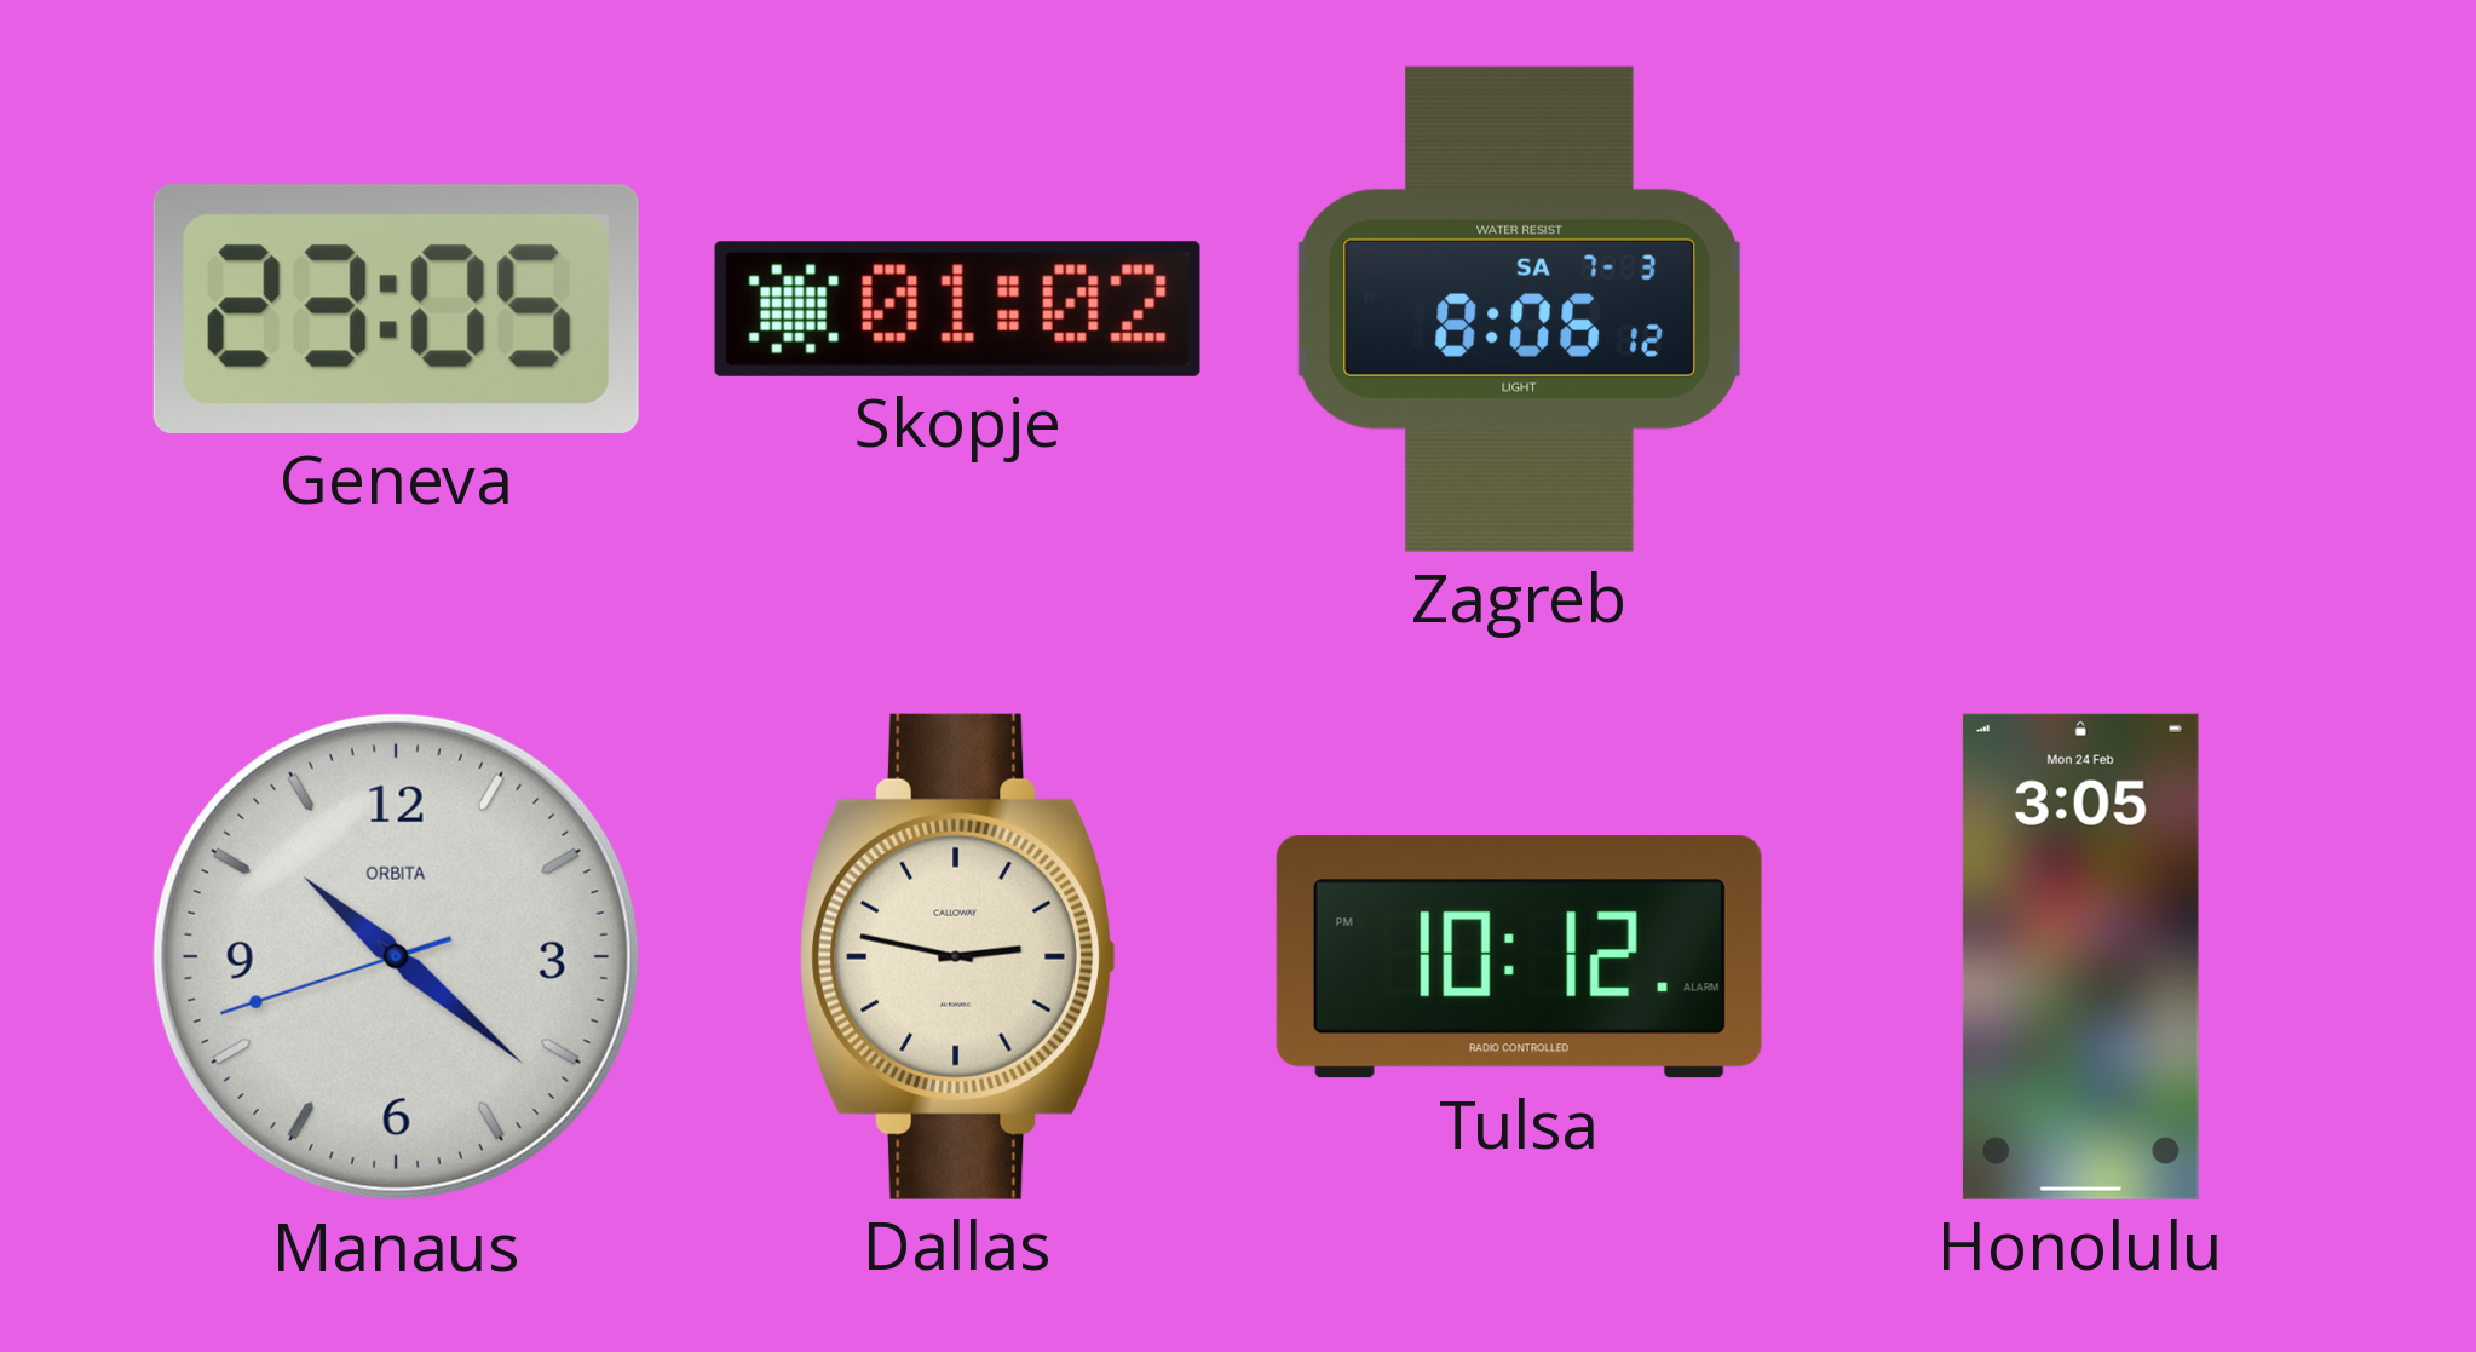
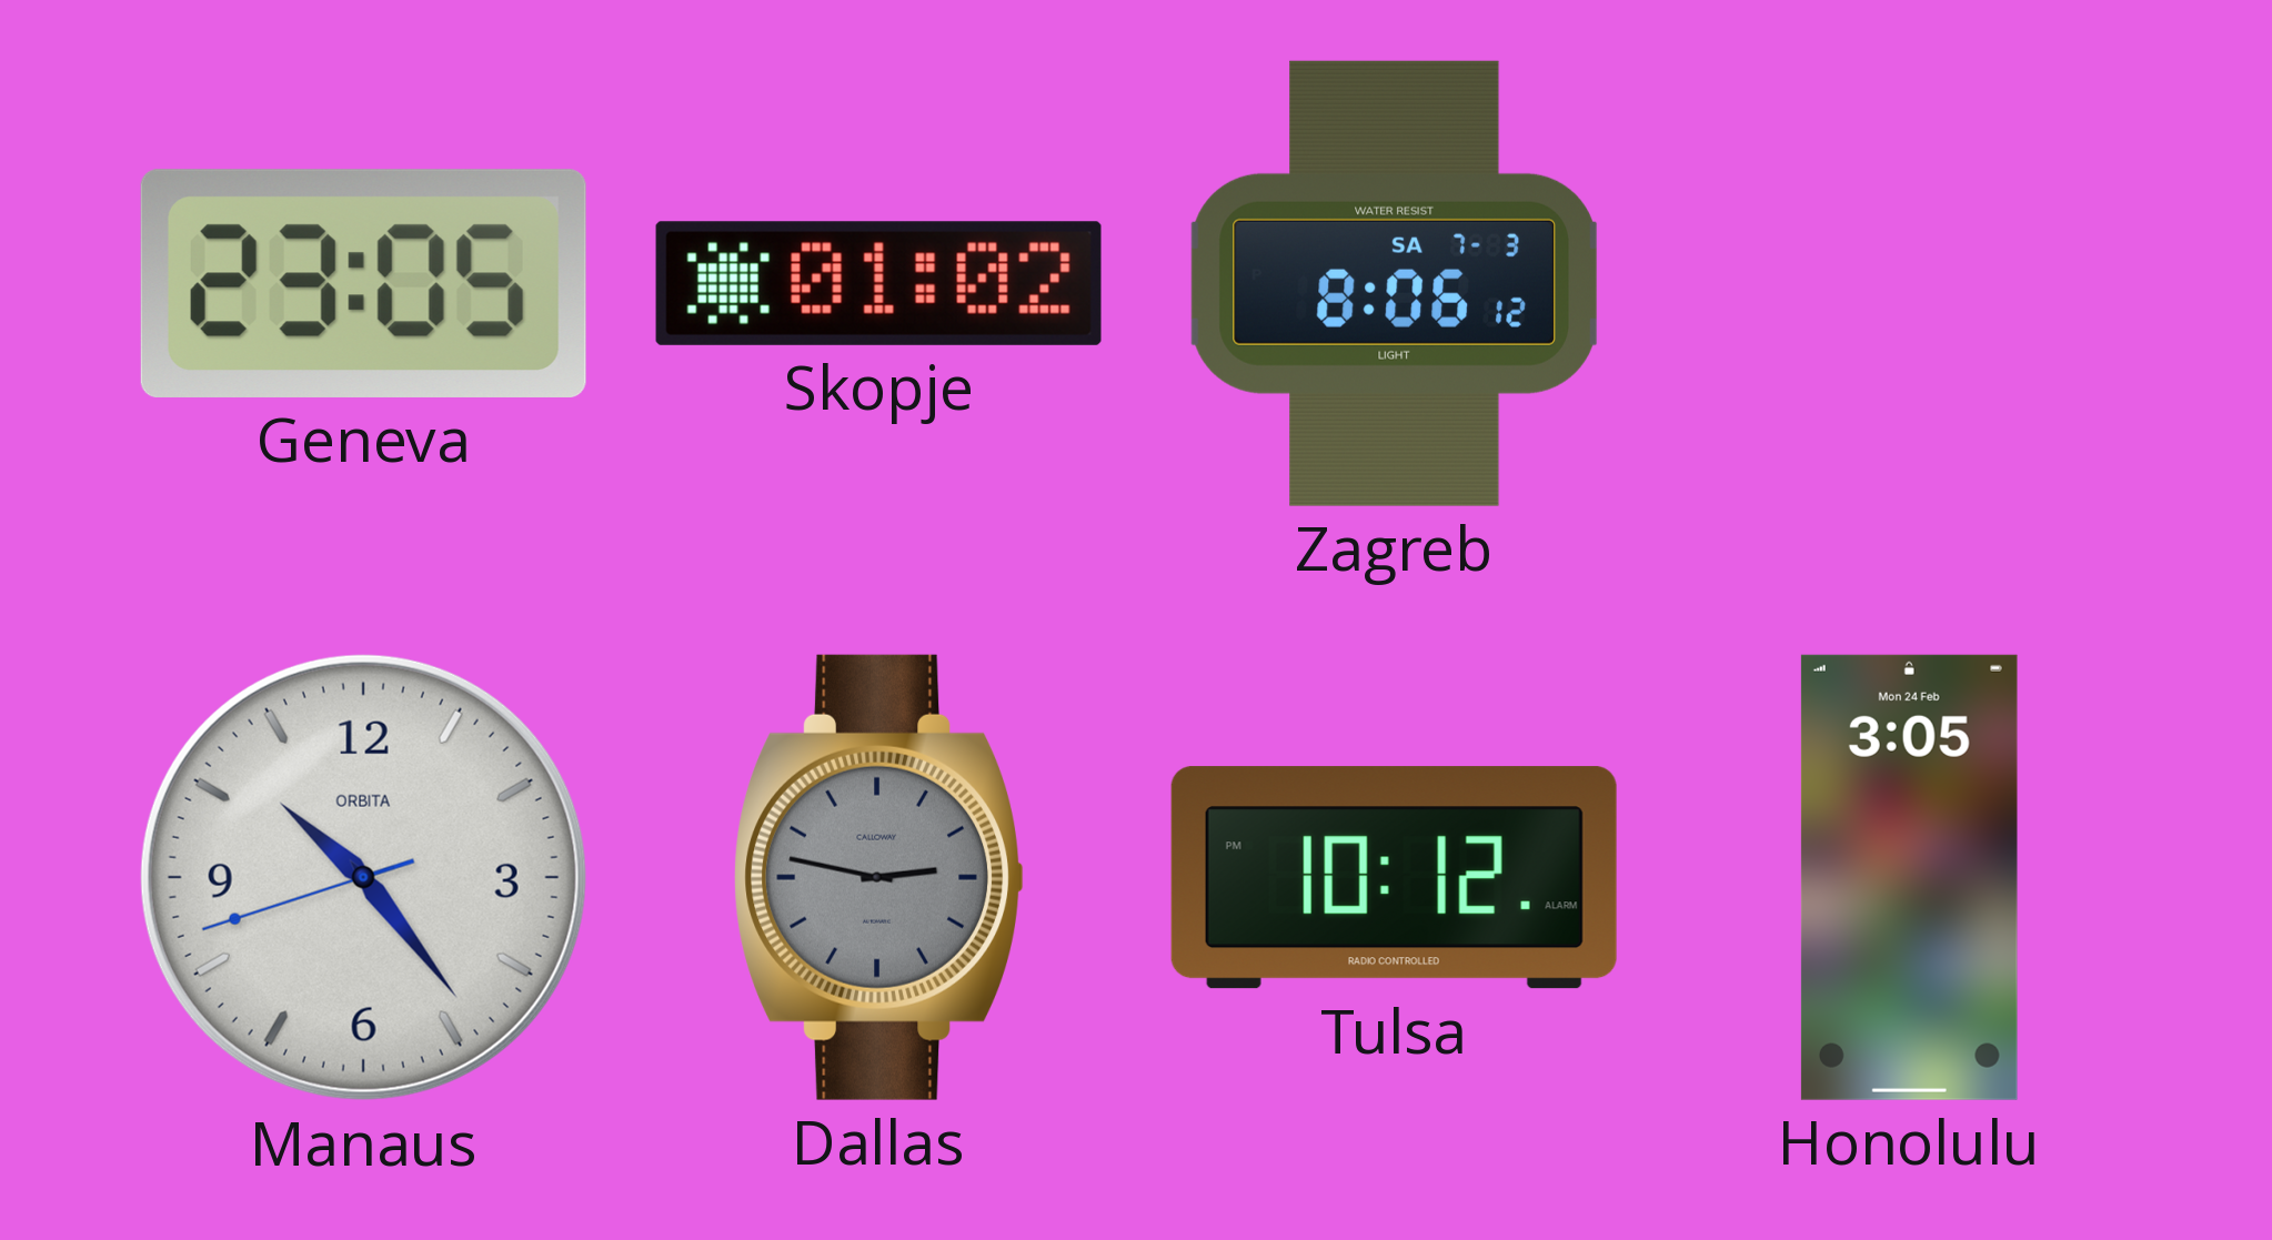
Manaus: 10:21 -> 10:23 (363, 877)
Dallas dial: cream -> grey (878, 877)
